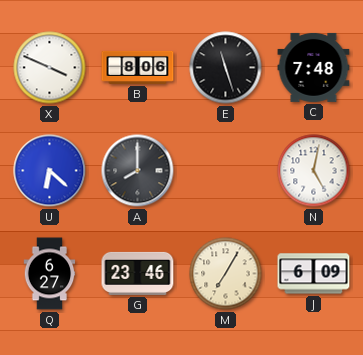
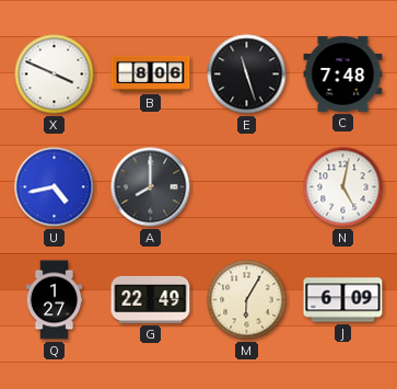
U: 6:22 -> 4:43 (55, 187)
Q: 6:27 -> 1:27 (55, 300)
G: 23:46 -> 22:49 (151, 299)
M: 7:05 -> 6:05 (247, 300)
